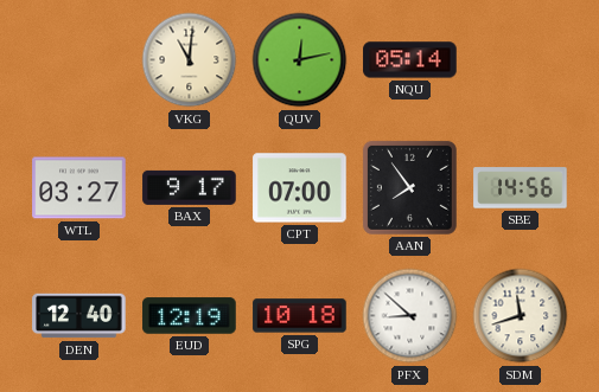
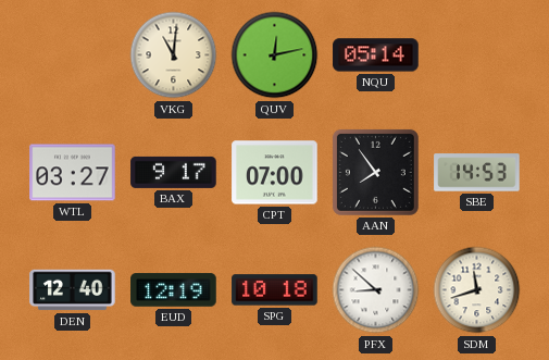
SBE: 14:56 -> 14:53 (477, 173)
